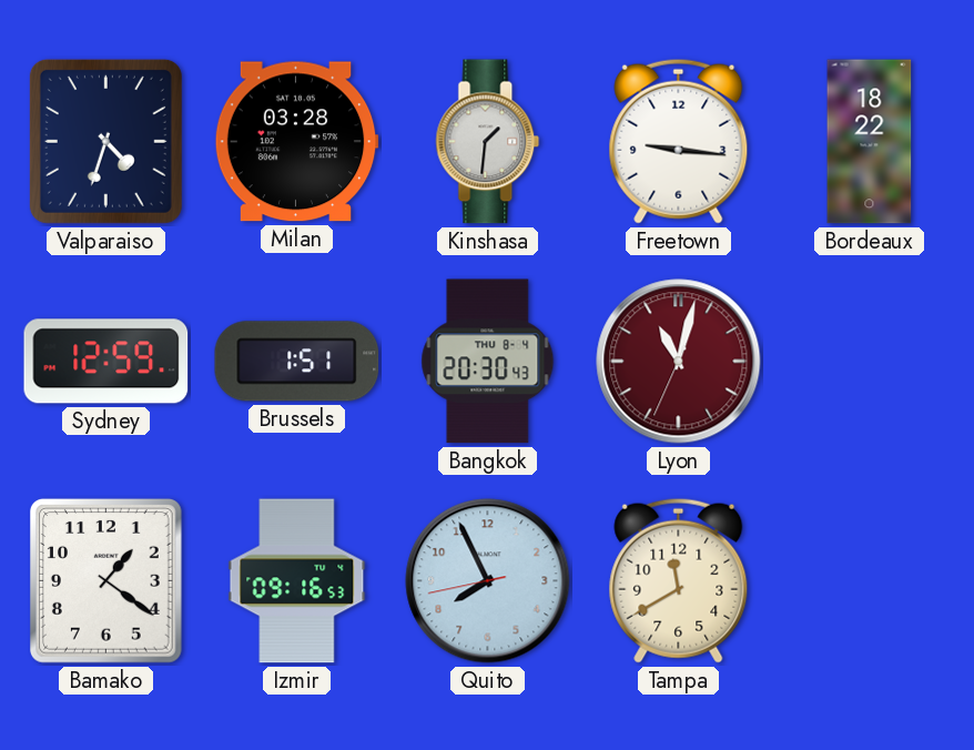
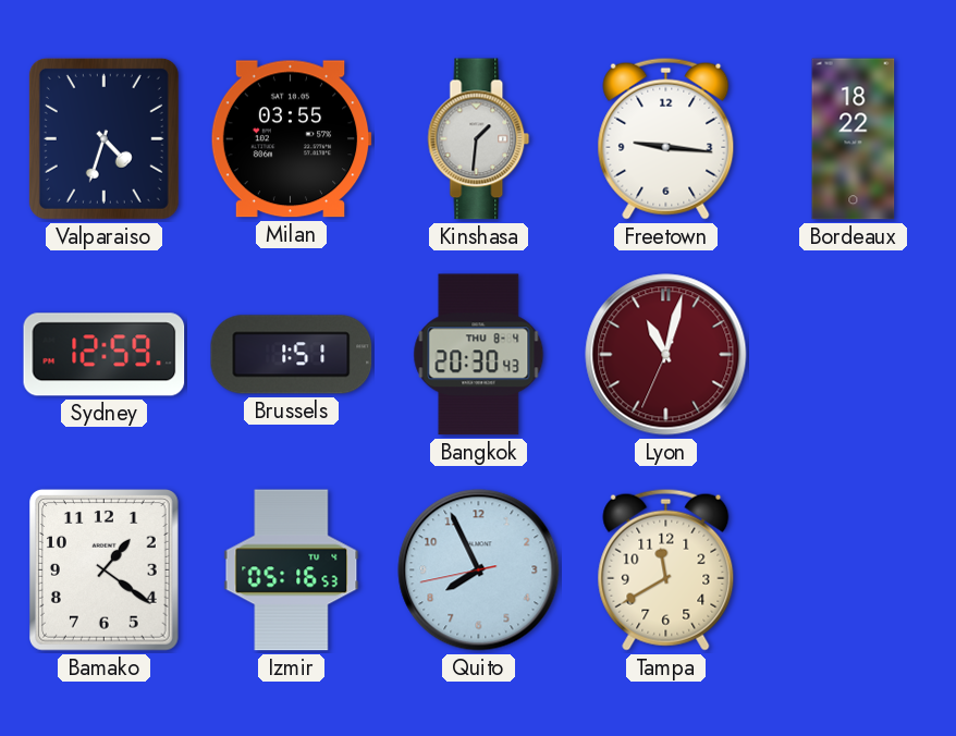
Milan: 03:28 -> 03:55 (291, 139)
Izmir: 09:16 -> 05:16 (292, 571)
